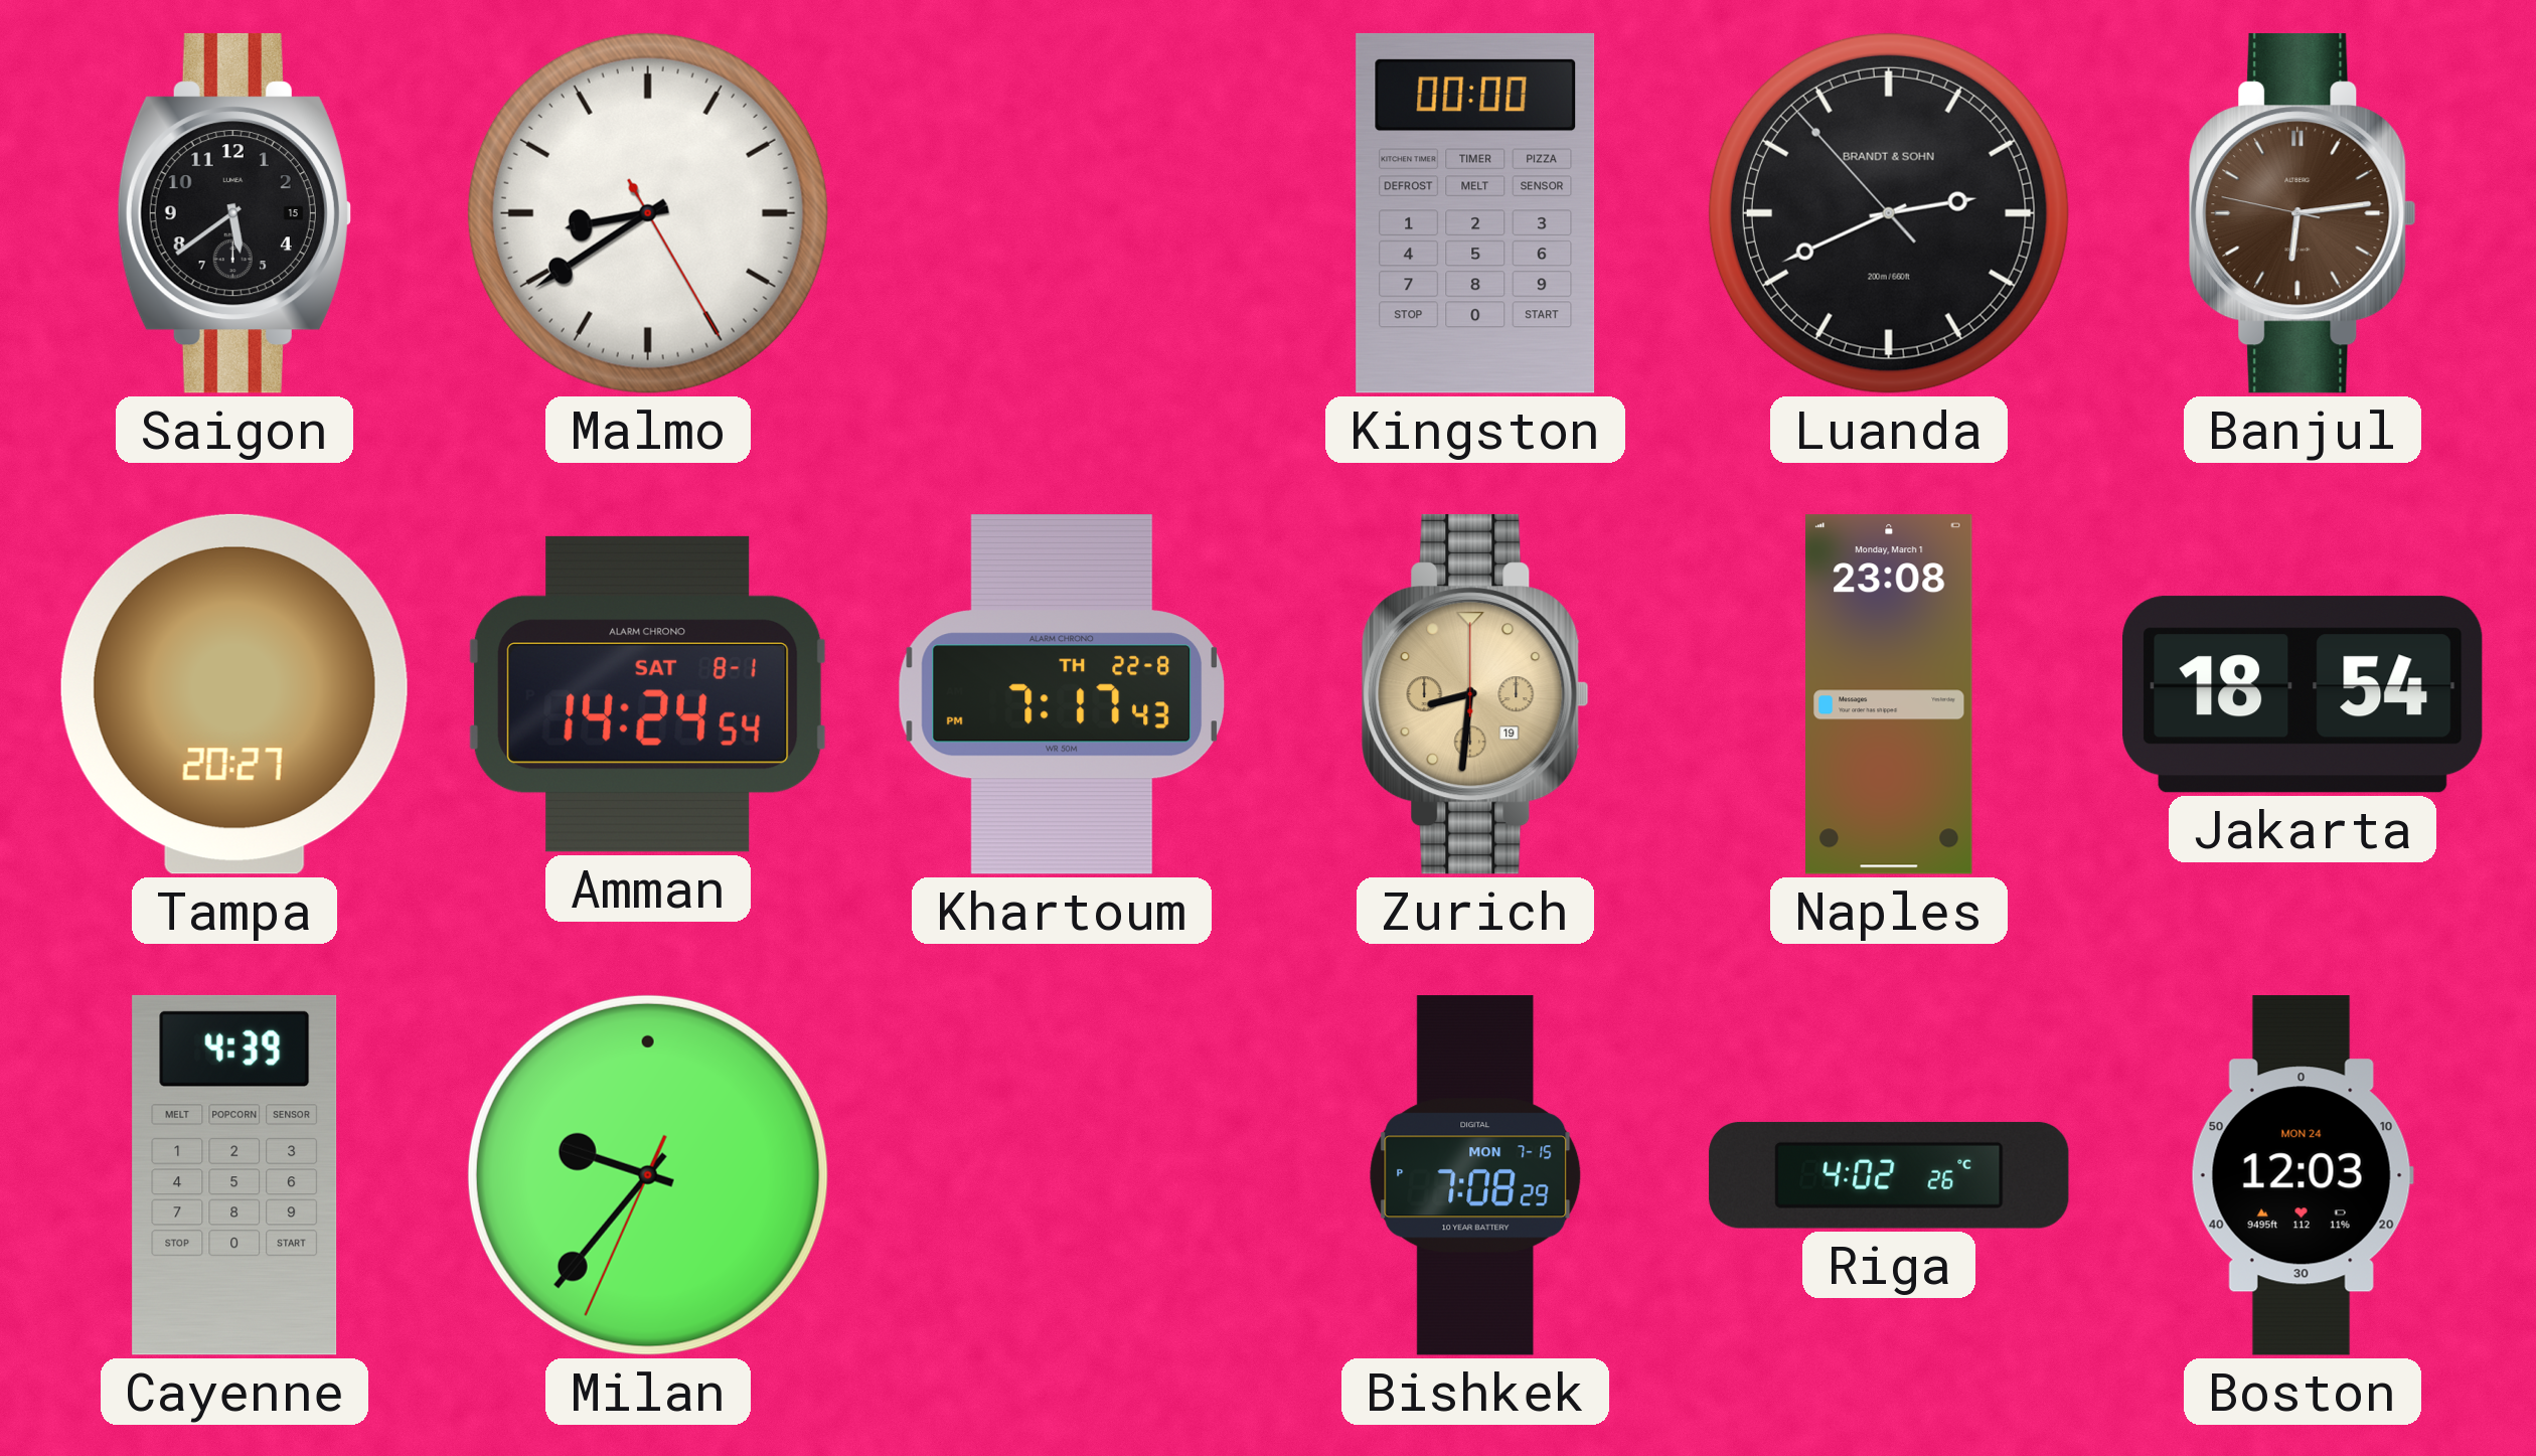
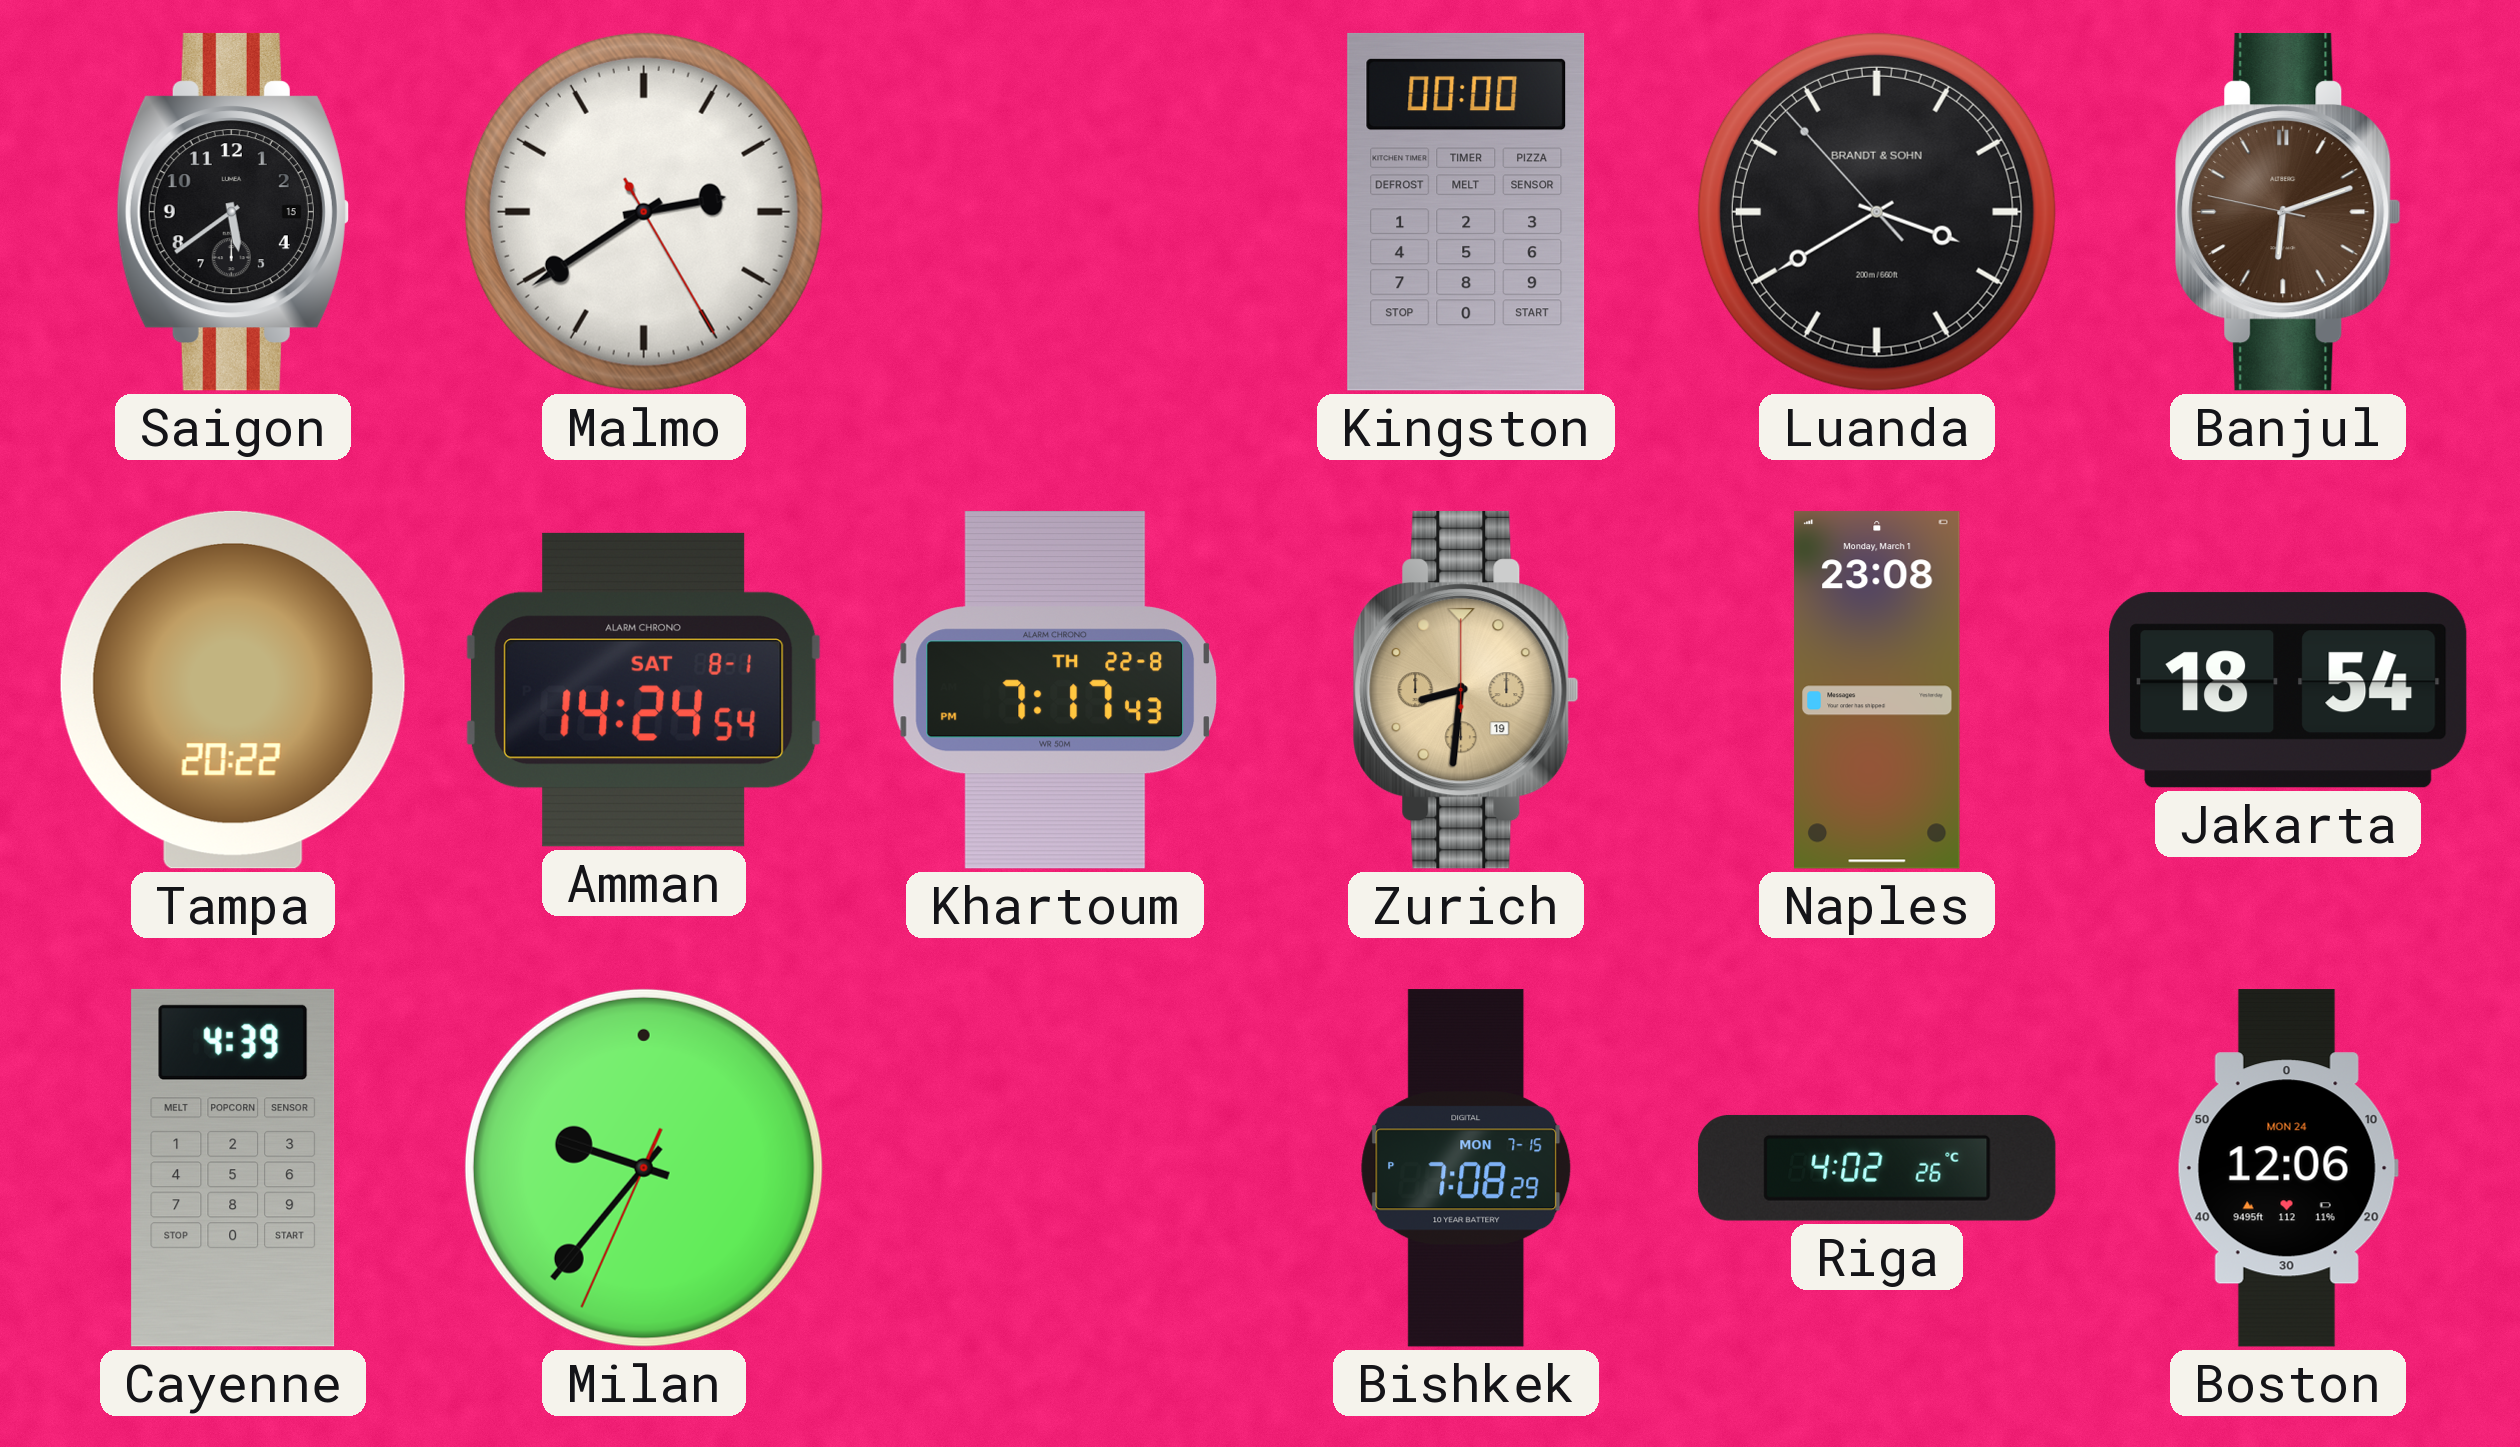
Malmo: 8:39 -> 2:39 (644, 212)
Luanda: 2:40 -> 3:39 (1877, 212)
Banjul: 6:13 -> 6:11 (2288, 212)
Tampa: 20:27 -> 20:22 (233, 690)
Boston: 12:03 -> 12:06 (2288, 1168)
